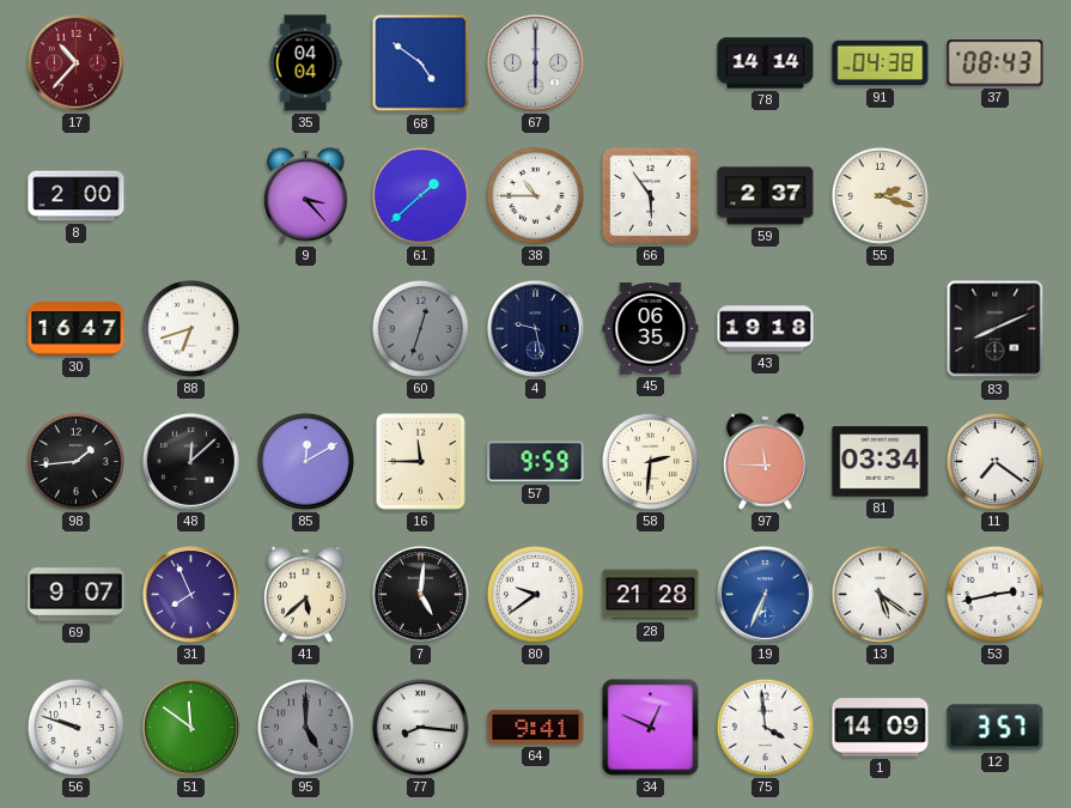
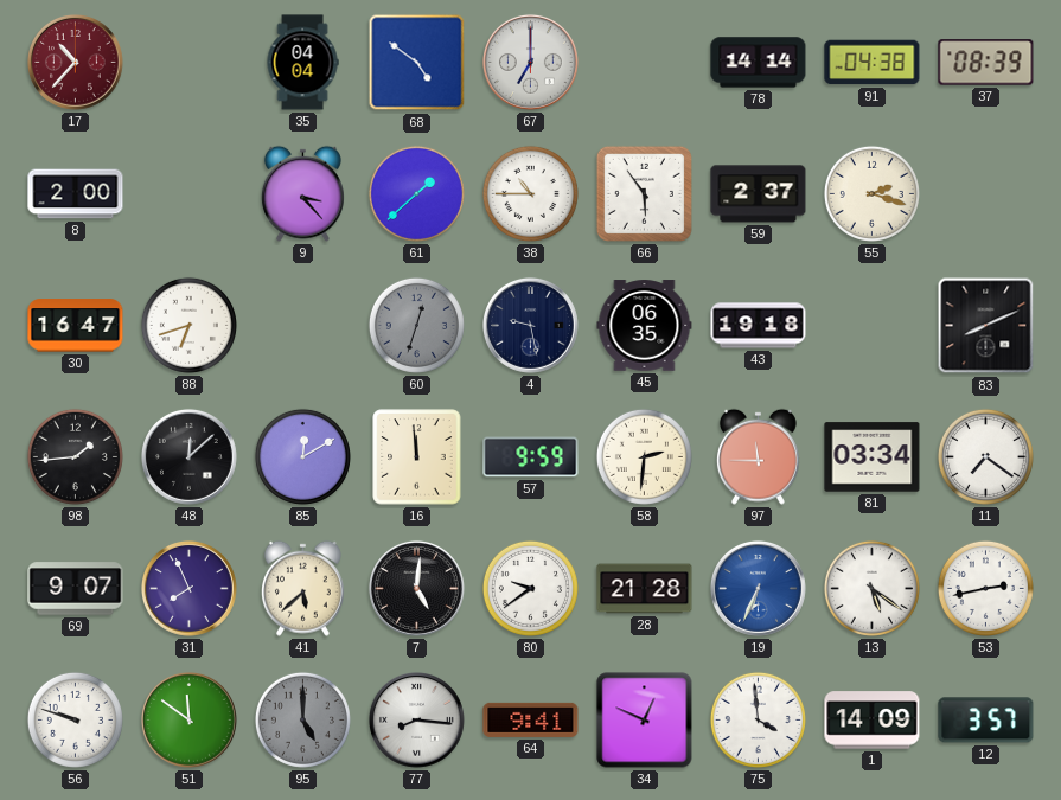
67: 6:00 -> 7:00 (531, 63)
37: 08:43 -> 08:39 (986, 63)
16: 11:45 -> 11:59 (417, 457)
